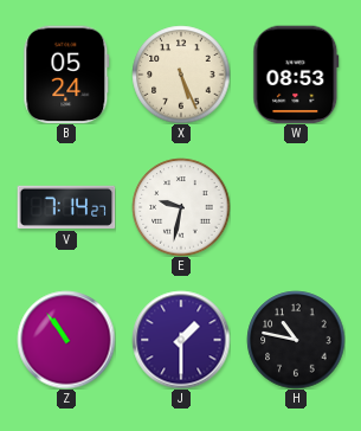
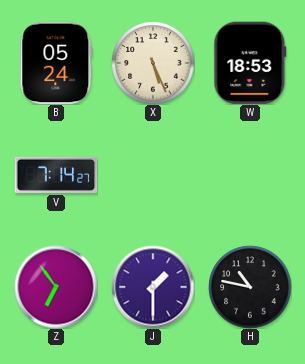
W: 08:53 -> 18:53 (250, 63)
E: 9:32 -> none (181, 207)
Z: 10:54 -> 6:54 (56, 287)
